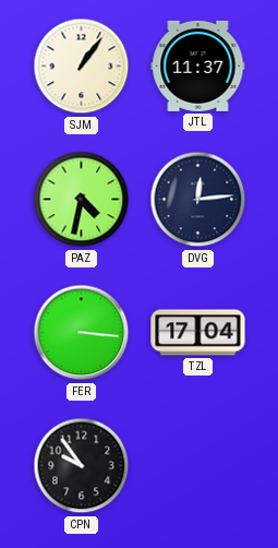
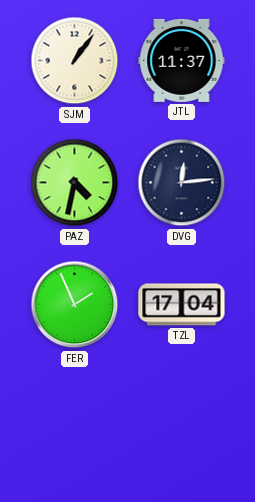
FER: 3:16 -> 1:56 (75, 305)
CPN: 9:54 -> none (82, 466)
